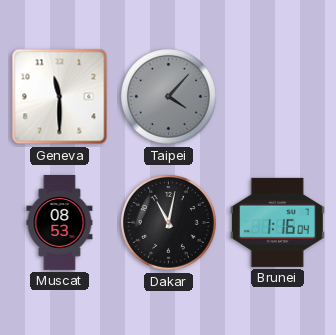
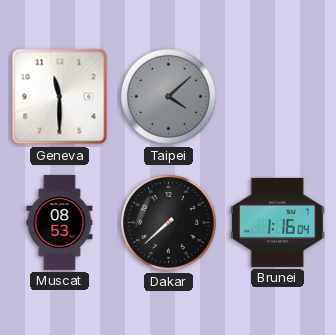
Taipei: 4:07 -> 4:08 (169, 97)
Dakar: 11:02 -> 7:38 (169, 223)
